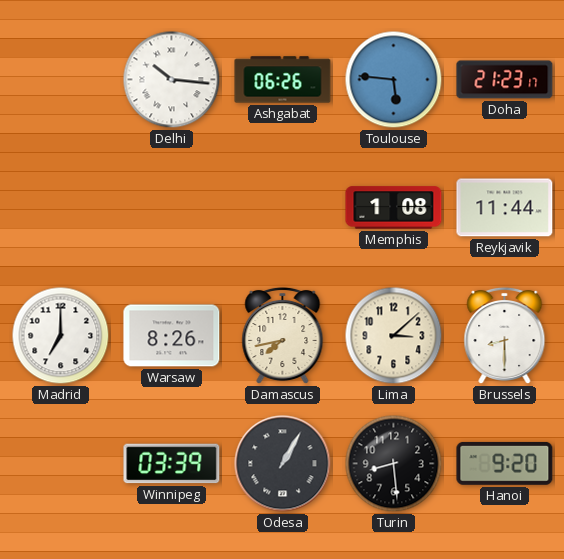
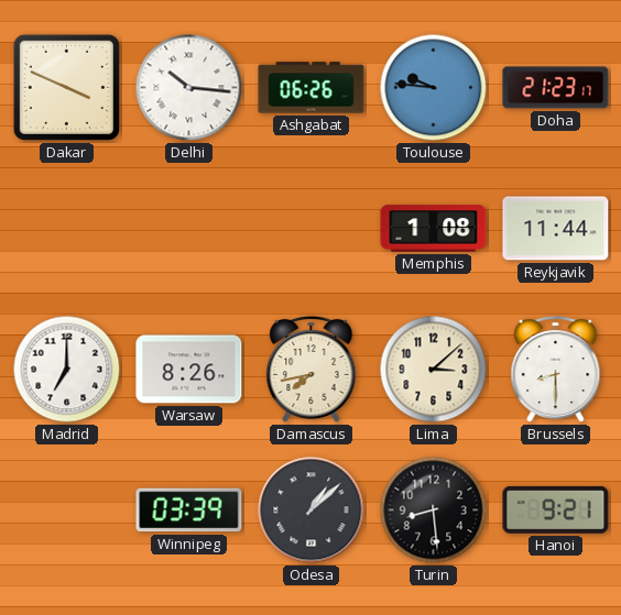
Dakar: none -> 3:49 (66, 87)
Toulouse: 5:46 -> 9:46 (434, 88)
Odesa: 1:05 -> 1:08 (312, 510)
Hanoi: 9:20 -> 9:21 (556, 509)
